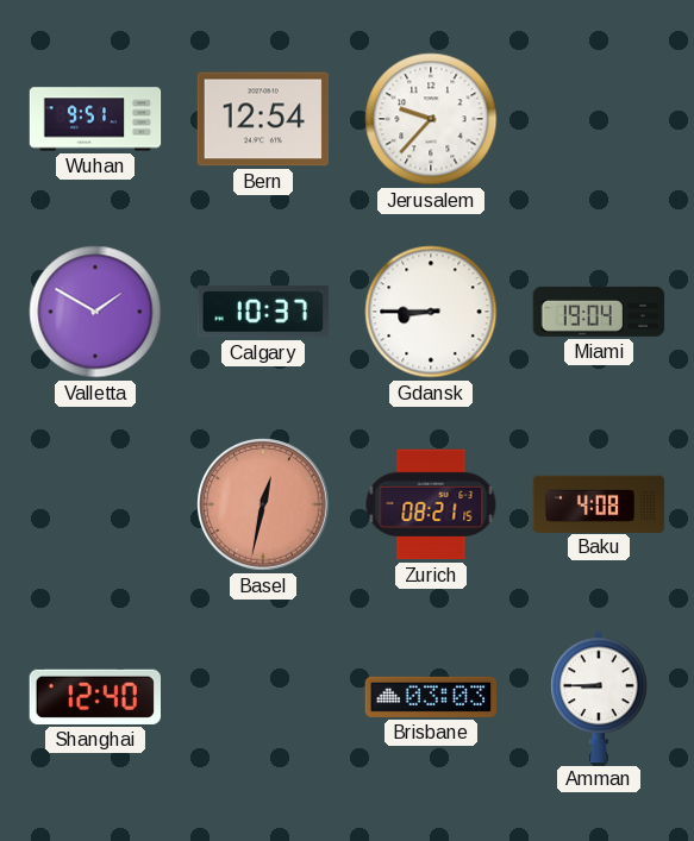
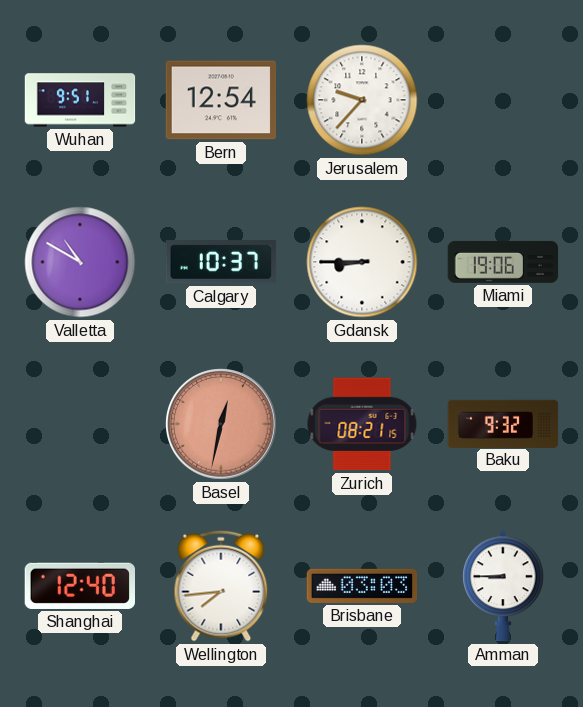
Valletta: 1:50 -> 10:50 (80, 262)
Miami: 19:04 -> 19:06 (503, 262)
Baku: 4:08 -> 9:32 (503, 423)
Wellington: none -> 7:44 (221, 586)
